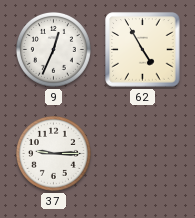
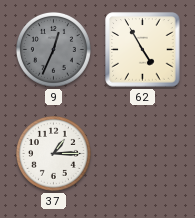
9 dial: white -> grey (53, 49)
37: 9:15 -> 1:15 (53, 153)
